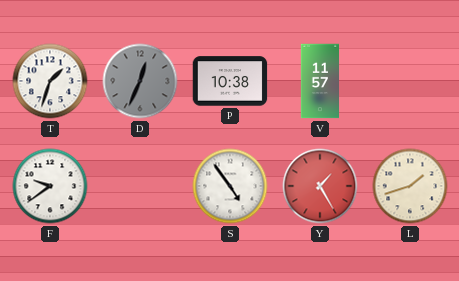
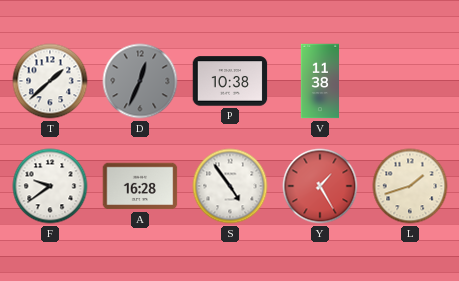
T: 1:33 -> 1:38 (50, 81)
V: 11:57 -> 11:38 (319, 81)
A: none -> 16:28 (140, 186)
